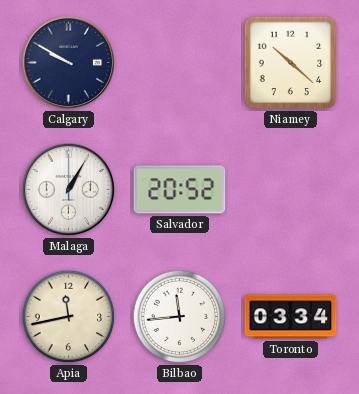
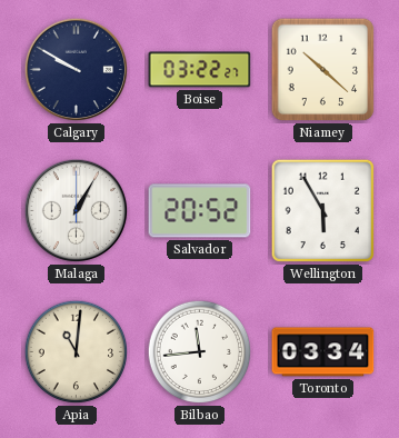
Boise: none -> 03:22 (200, 70)
Wellington: none -> 5:55 (323, 211)
Apia: 11:43 -> 11:01 (77, 352)
